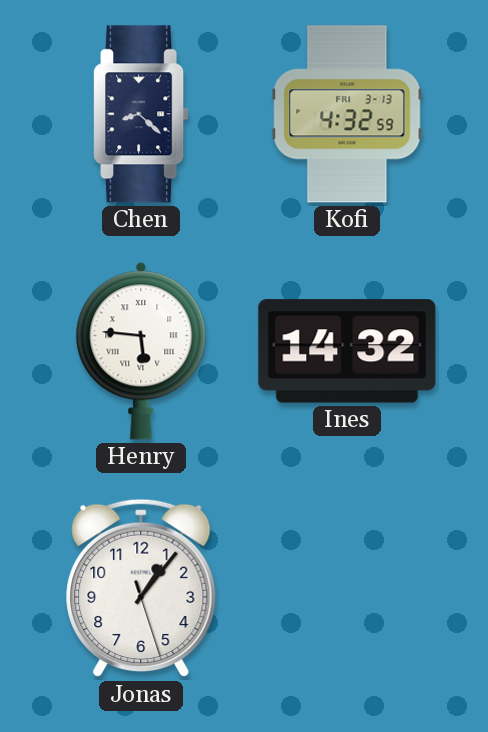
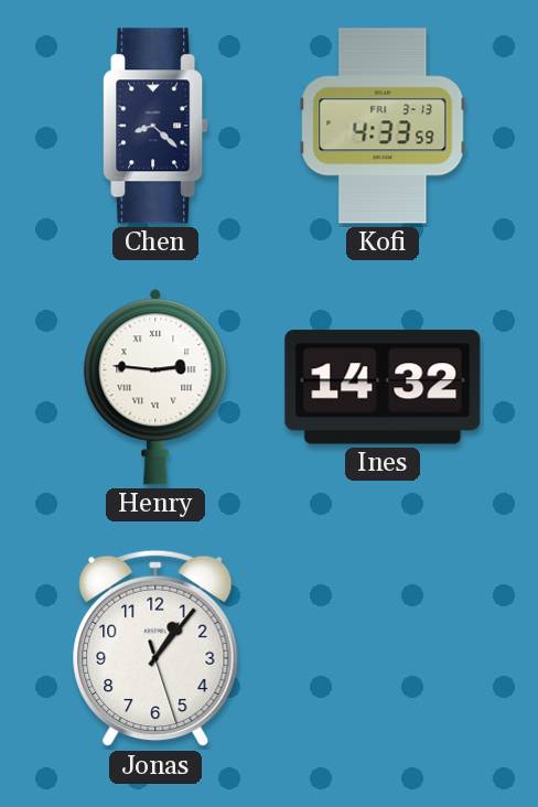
Kofi: 4:32 -> 4:33 (383, 126)
Henry: 5:46 -> 2:46 (155, 387)
